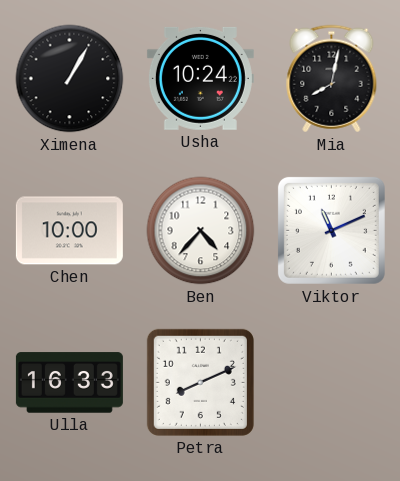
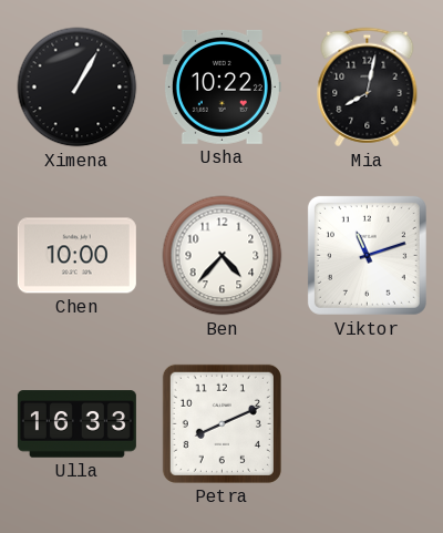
Usha: 10:24 -> 10:22 (221, 86)
Viktor: 11:11 -> 11:12 (367, 255)
